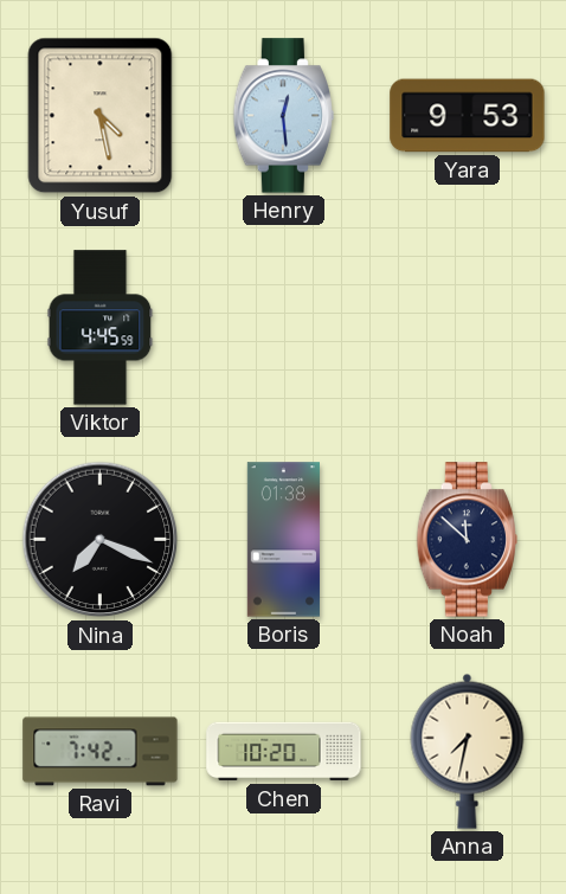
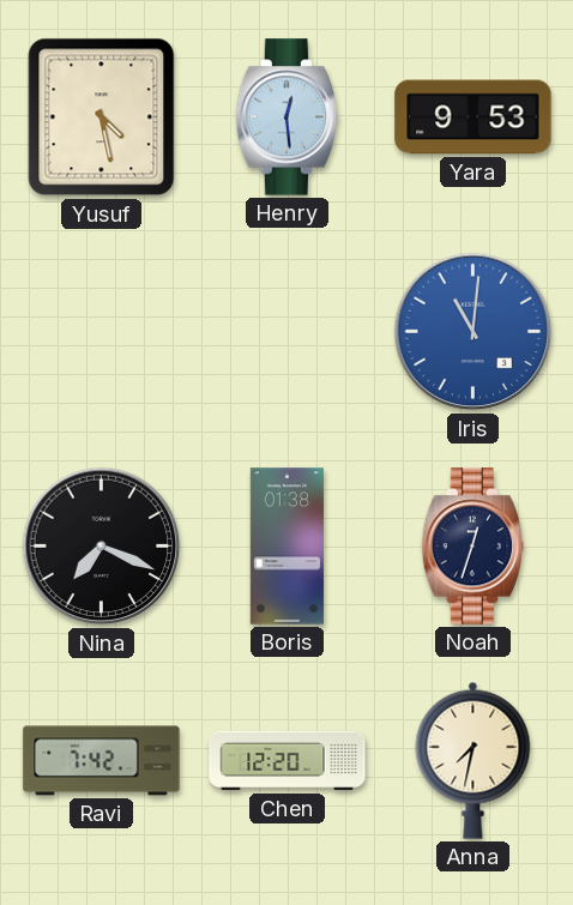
Viktor: 4:45 -> none (101, 328)
Iris: none -> 11:01 (474, 332)
Noah: 11:52 -> 12:33 (472, 547)
Chen: 10:20 -> 12:20 (288, 761)
